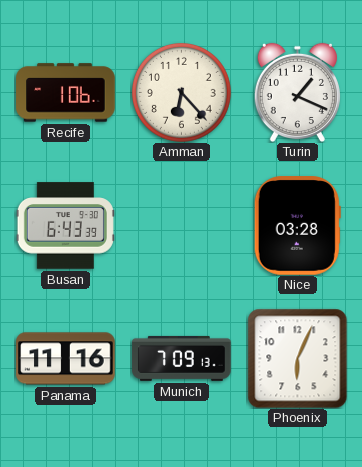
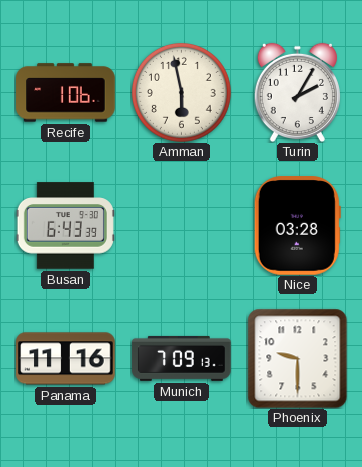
Amman: 6:23 -> 5:58 (181, 92)
Turin: 1:19 -> 2:05 (297, 92)
Phoenix: 6:04 -> 9:30 (297, 358)
